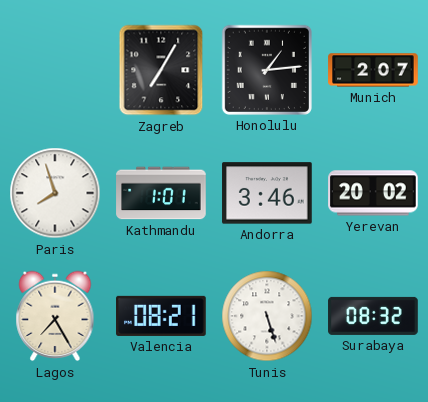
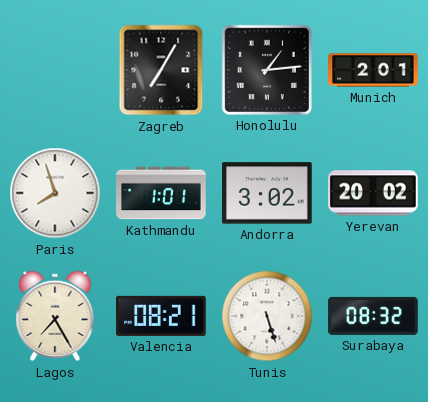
Munich: 2:07 -> 2:01 (373, 70)
Andorra: 3:46 -> 3:02 (267, 193)
